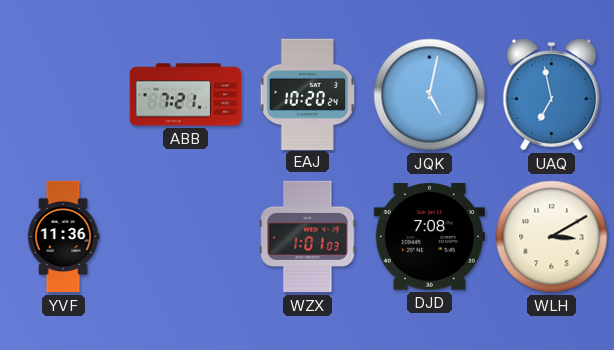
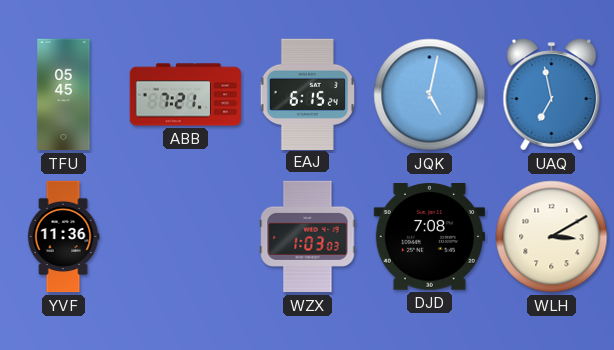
TFU: none -> 05:45 (64, 95)
EAJ: 10:20 -> 6:15 (307, 94)
WZX: 1:01 -> 1:03 (308, 237)
